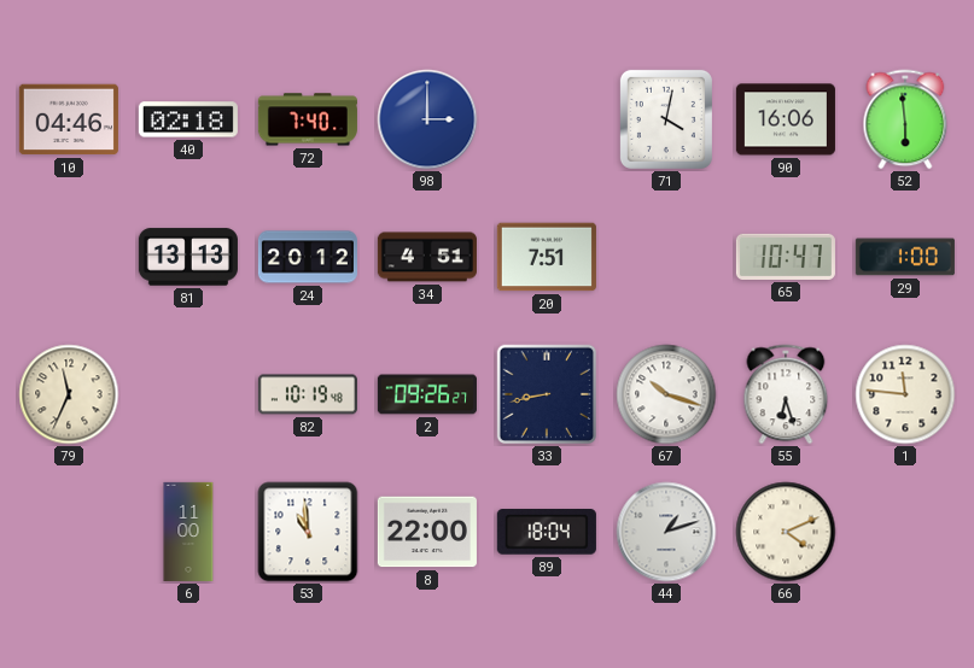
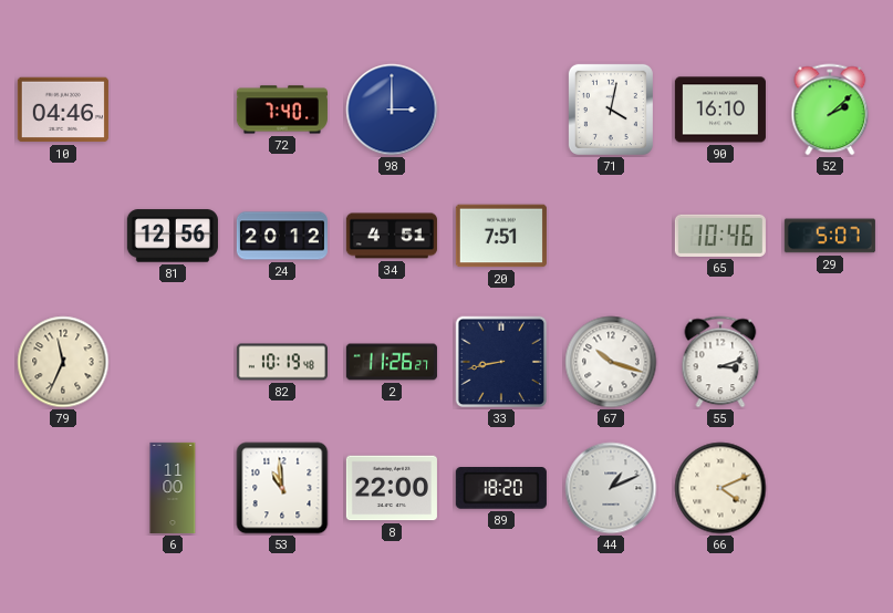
40: 02:18 -> none (188, 119)
90: 16:06 -> 16:10 (720, 110)
52: 5:59 -> 2:08 (830, 110)
81: 13:13 -> 12:56 (173, 236)
65: 10:47 -> 10:46 (720, 236)
29: 1:00 -> 5:07 (830, 236)
2: 09:26 -> 11:26 (392, 362)
55: 6:27 -> 3:12 (720, 362)
1: 11:46 -> none (905, 394)
89: 18:04 -> 18:20 (501, 489)
44: 1:12 -> 1:11 (611, 488)
